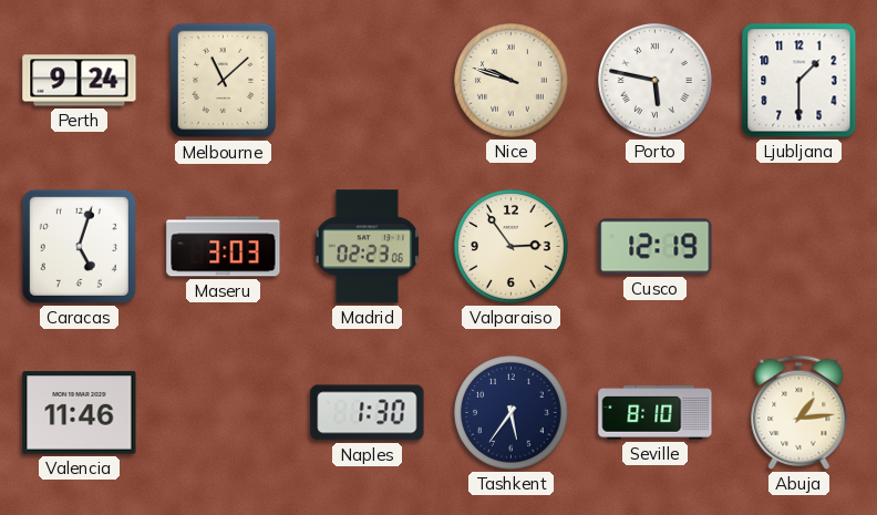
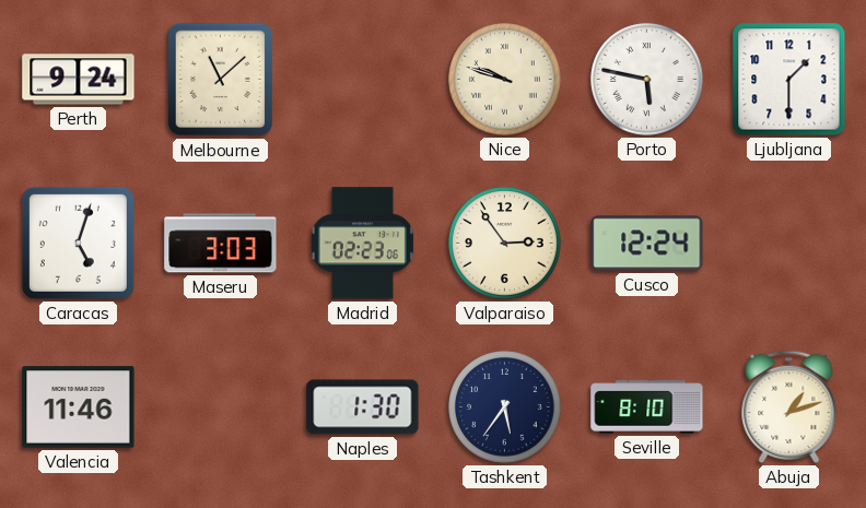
Cusco: 12:19 -> 12:24 (647, 244)
Abuja: 1:14 -> 1:12 (789, 406)
